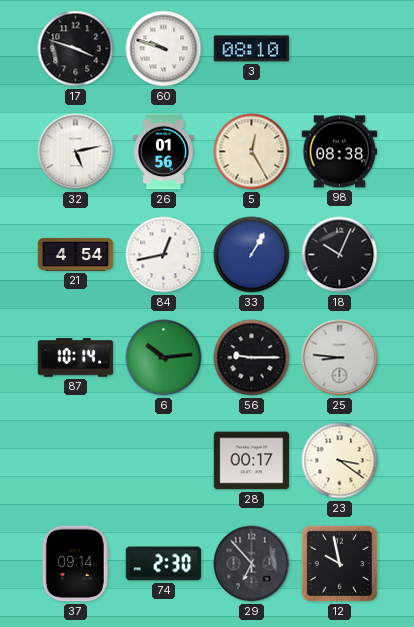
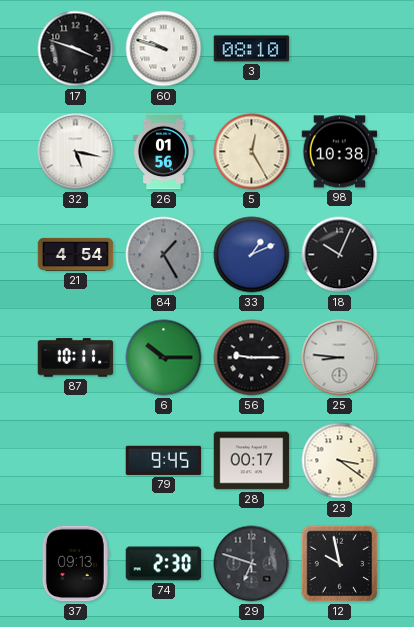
32: 5:13 -> 5:17 (76, 152)
98: 08:38 -> 10:38 (340, 152)
84: 12:43 -> 1:25 (164, 255)
84 dial: white -> grey (164, 255)
33: 1:05 -> 1:11 (252, 255)
87: 10:14 -> 10:11 (76, 358)
6: 10:14 -> 10:15 (164, 358)
79: none -> 9:45 (164, 460)
37: 09:14 -> 09:13 (75, 564)
29: 6:53 -> 6:48 (252, 564)
